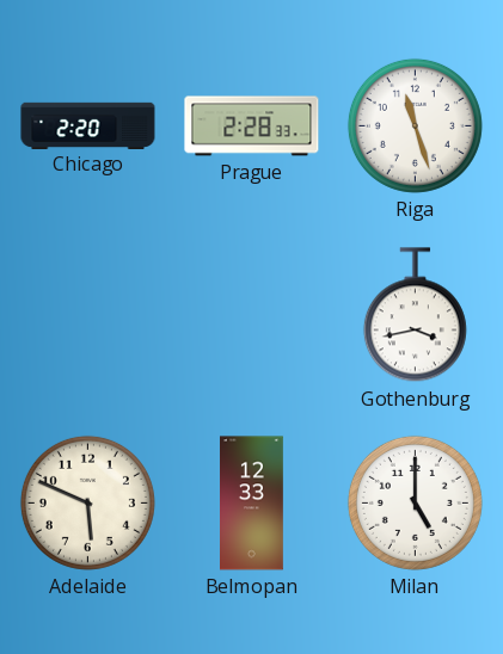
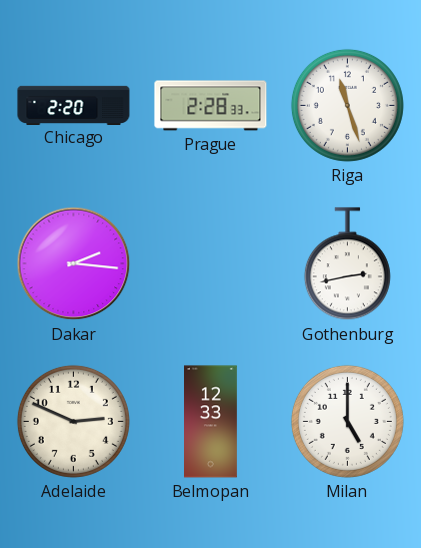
Dakar: none -> 2:16 (74, 264)
Gothenburg: 3:43 -> 2:43 (347, 264)
Adelaide: 5:49 -> 2:49 (73, 421)
